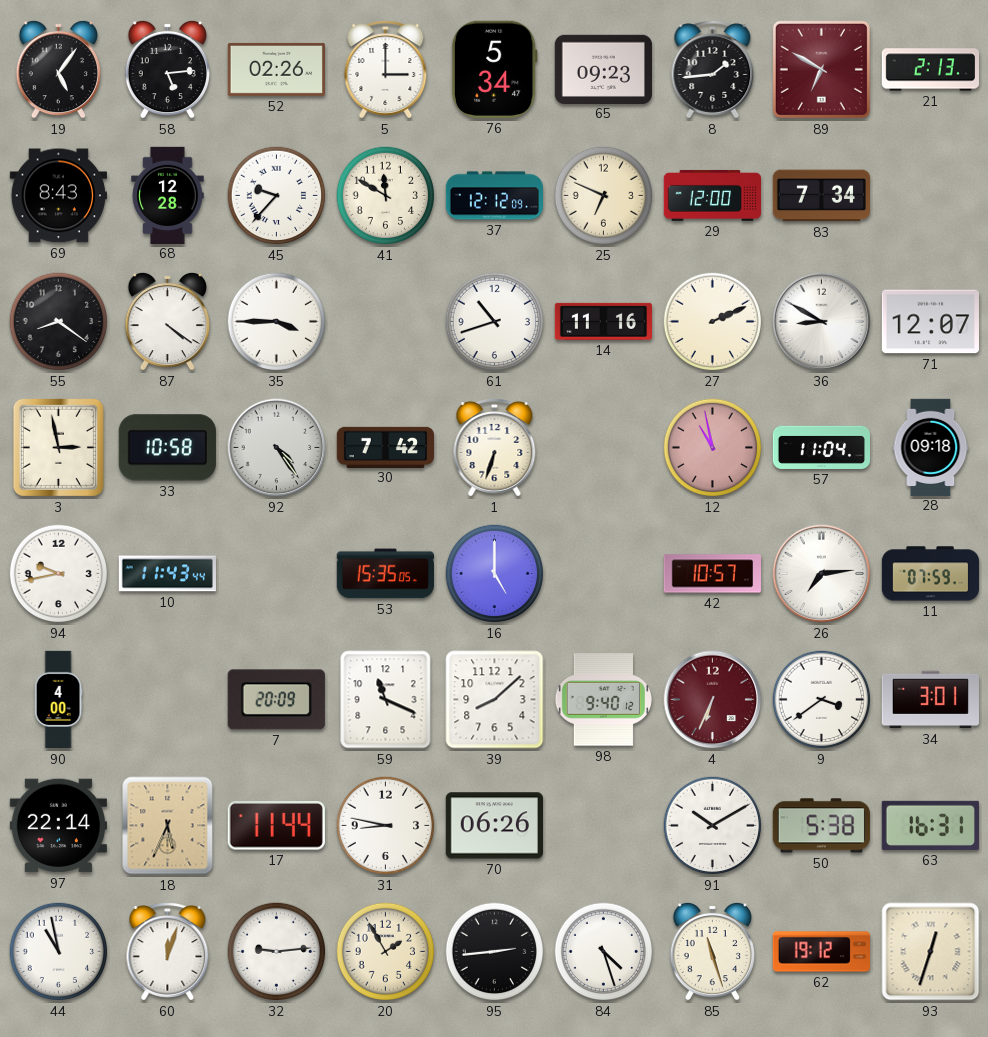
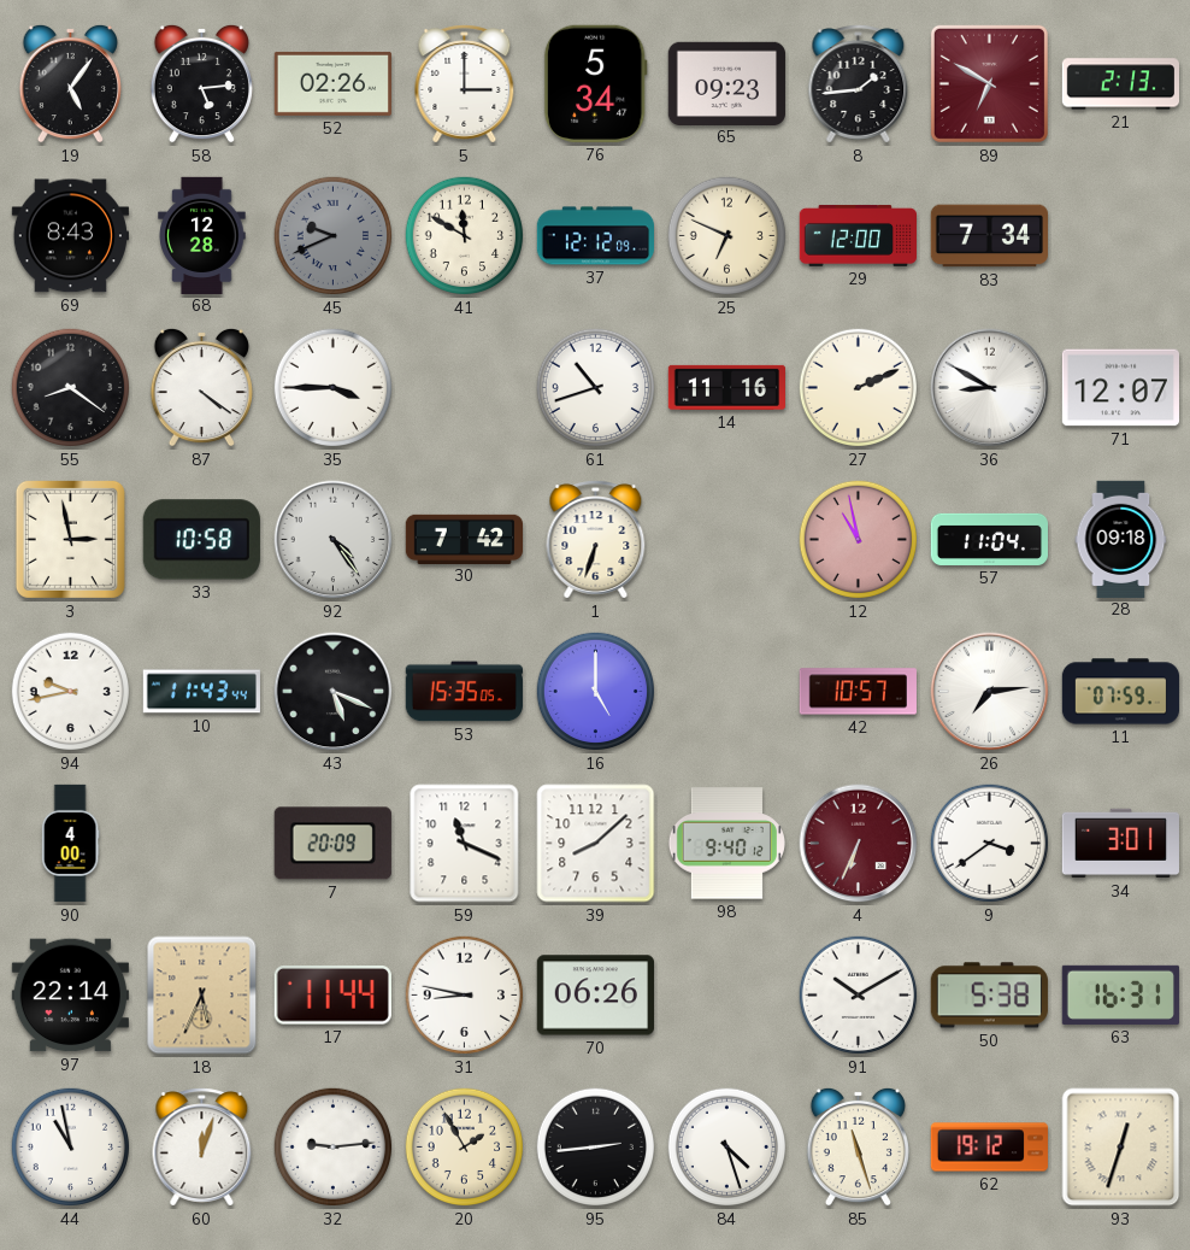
45: 9:37 -> 9:41 (334, 236)
45 dial: white -> grey (334, 236)
43: none -> 5:19 (334, 692)
